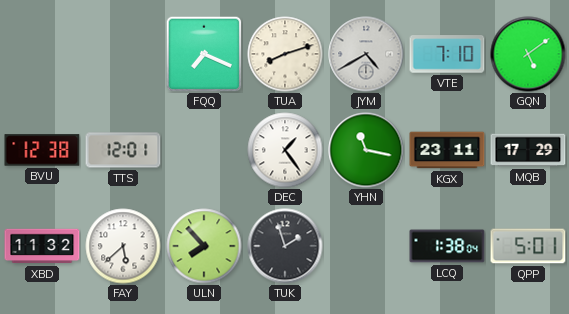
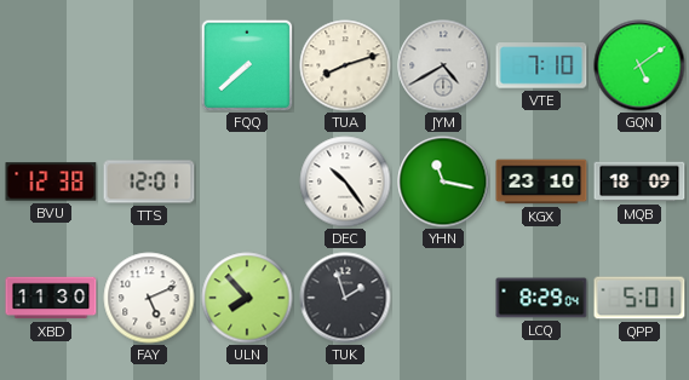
FQQ: 7:19 -> 7:38 (247, 65)
DEC: 1:24 -> 10:24 (345, 182)
KGX: 23:11 -> 23:10 (541, 182)
MQB: 17:29 -> 18:09 (639, 182)
XBD: 11:32 -> 11:30 (51, 298)
FAY: 5:38 -> 5:11 (149, 298)
LCQ: 1:38 -> 8:29 (541, 298)
